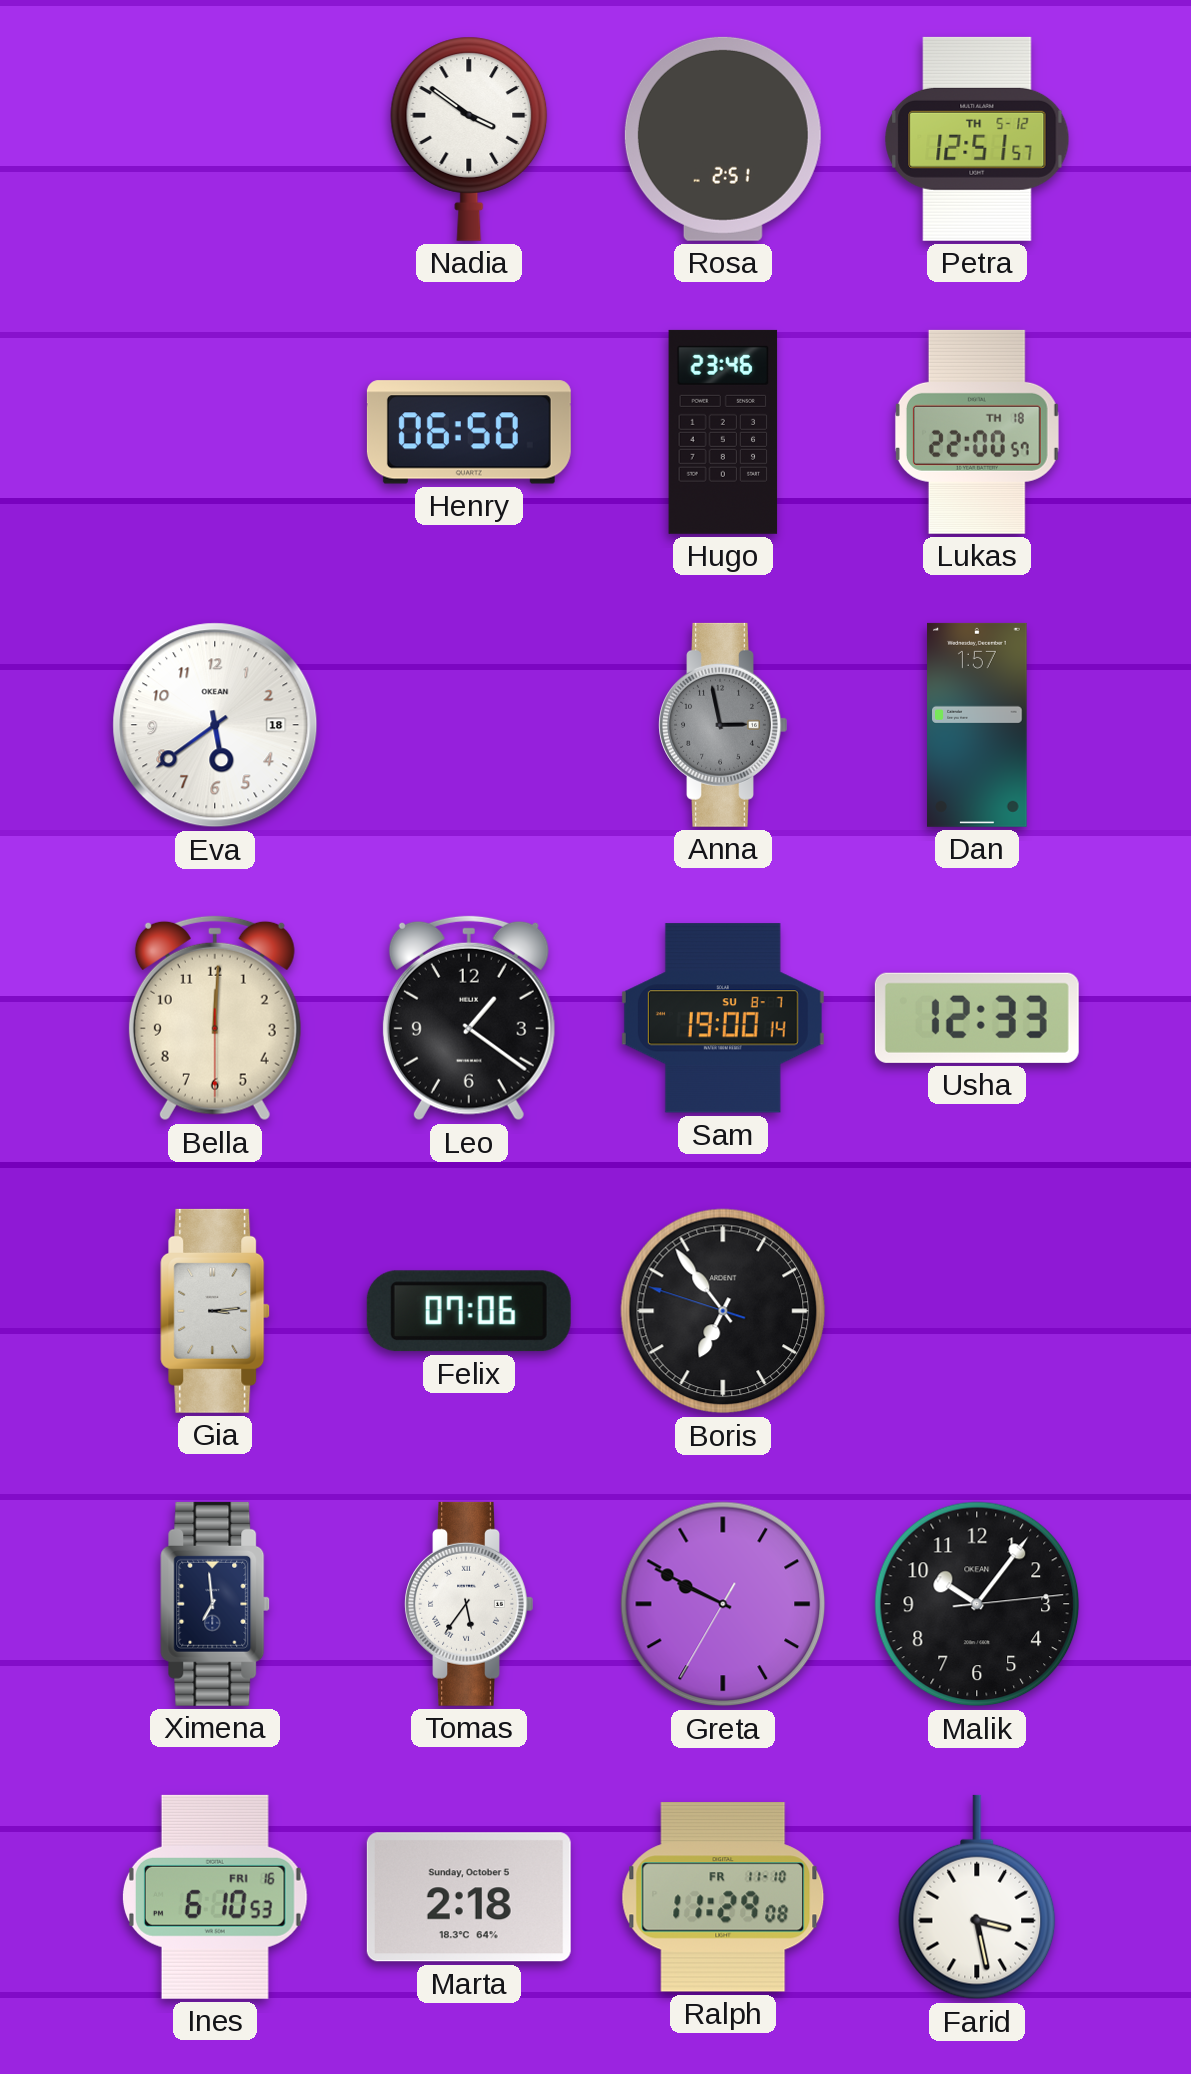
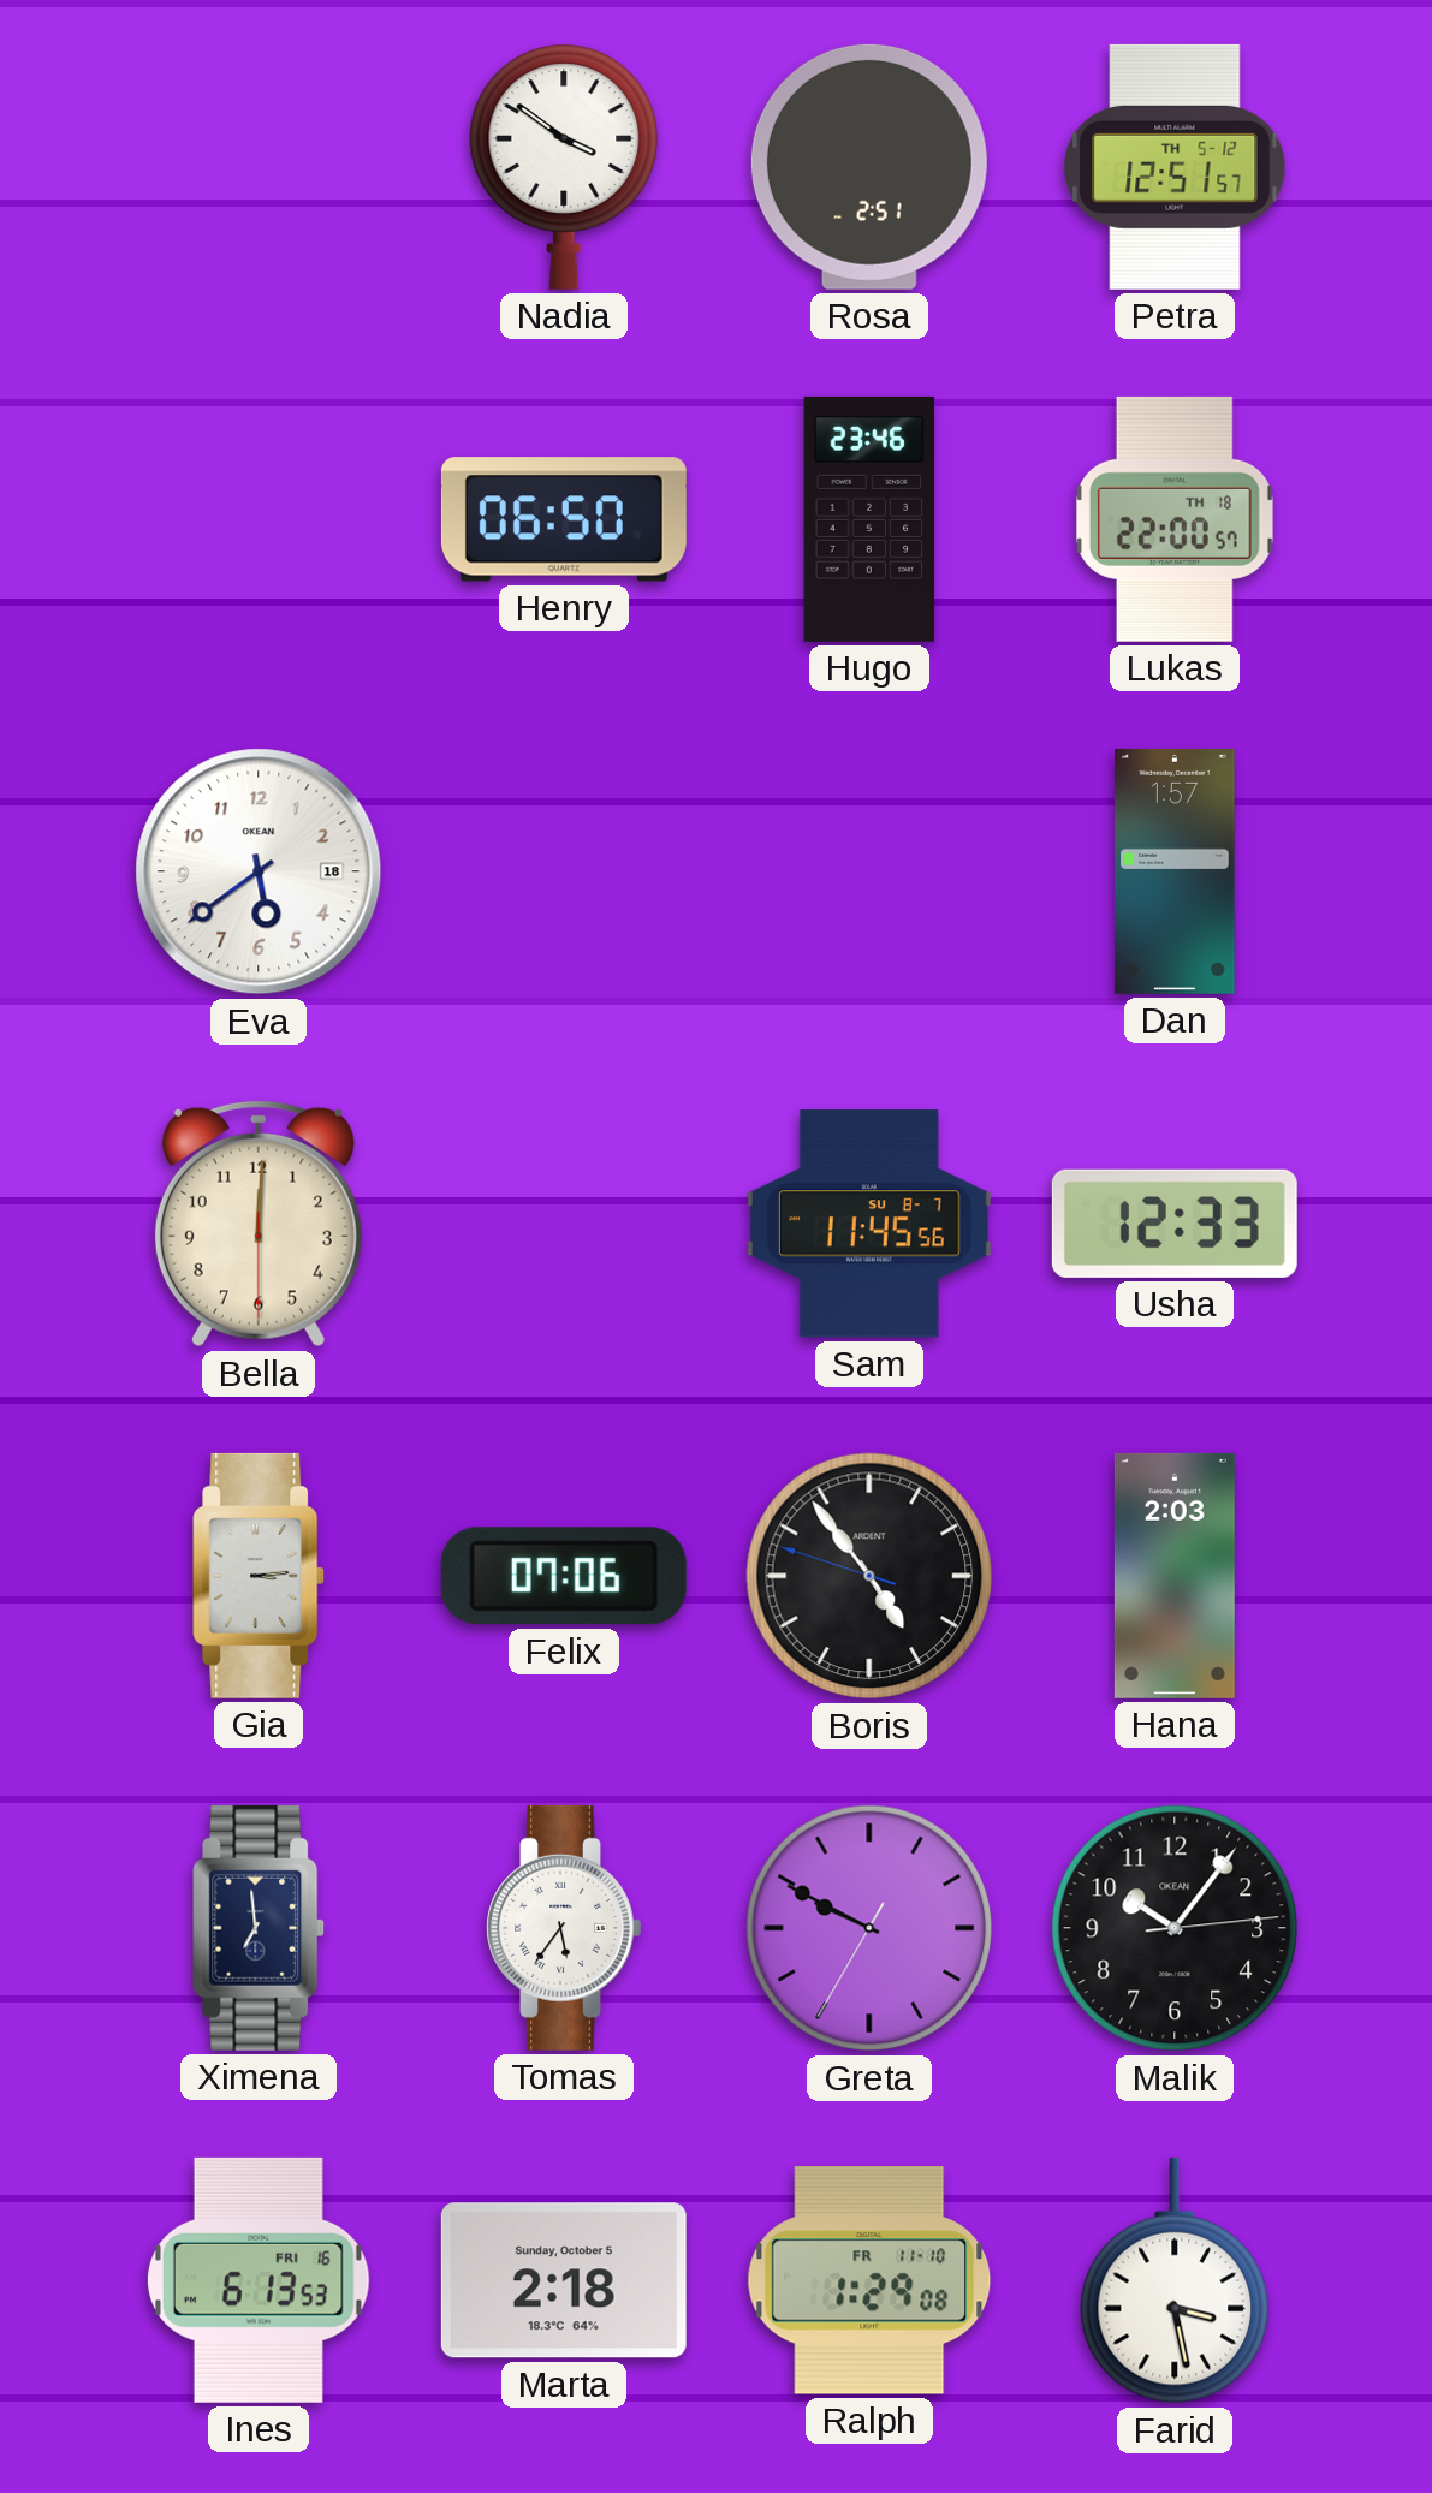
Anna: 2:58 -> none (723, 725)
Leo: 1:21 -> none (469, 1018)
Sam: 19:00 -> 11:45 (869, 1224)
Boris: 6:53 -> 4:53 (869, 1576)
Hana: none -> 2:03 (1175, 1576)
Ines: 6:10 -> 6:13 (259, 2280)
Ralph: 11:29 -> 1:29 (869, 2281)
